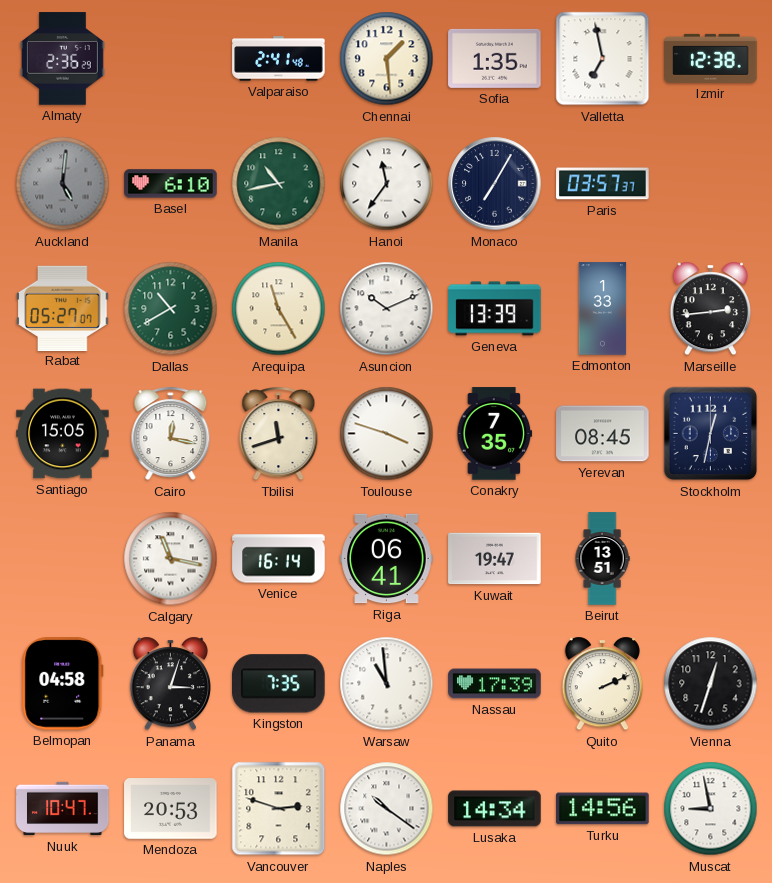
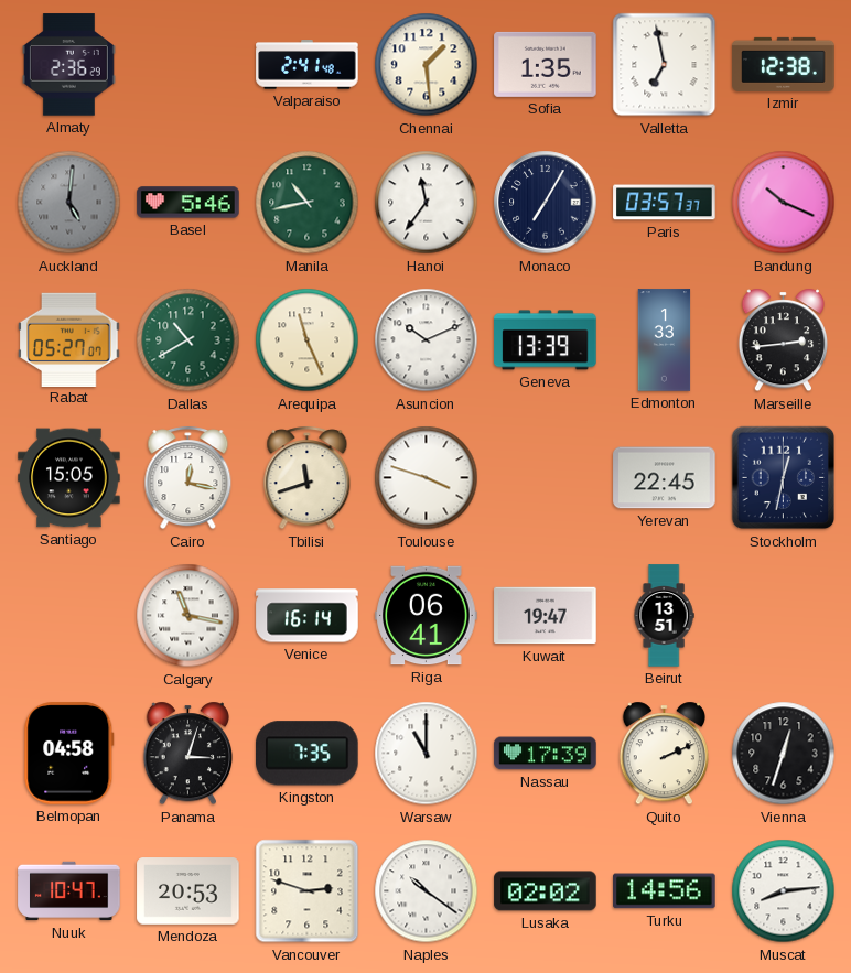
Basel: 6:10 -> 5:46 (188, 203)
Bandung: none -> 10:19 (784, 203)
Arequipa: 11:25 -> 11:26 (308, 340)
Conakry: 7:35 -> none (495, 434)
Yerevan: 08:45 -> 22:45 (665, 478)
Warsaw: 10:59 -> 11:00 (427, 754)
Lusaka: 14:34 -> 02:02 (546, 891)
Muscat: 8:58 -> 8:14 (784, 891)
